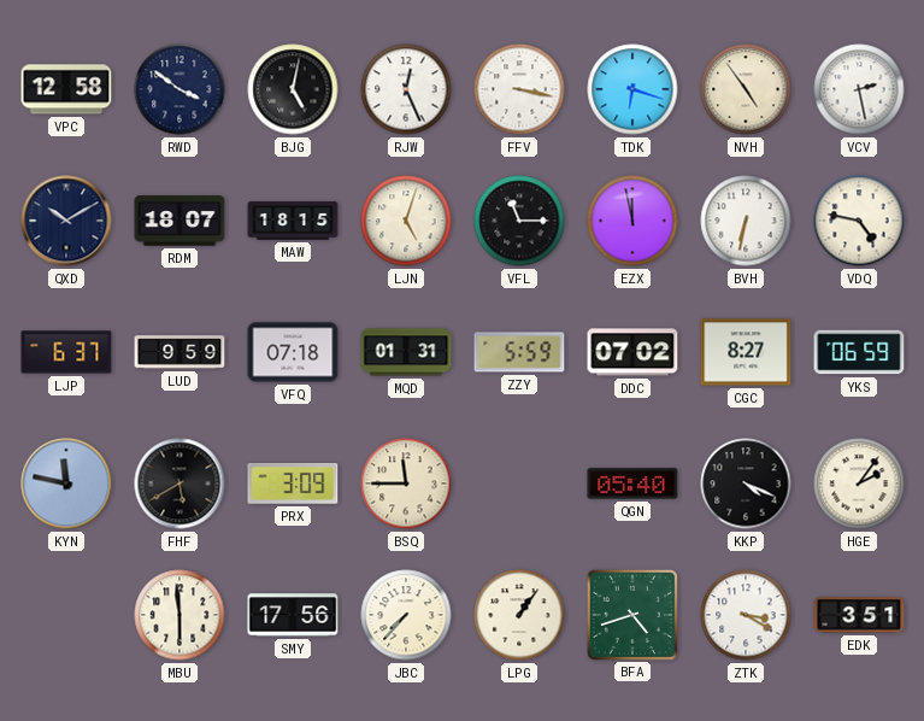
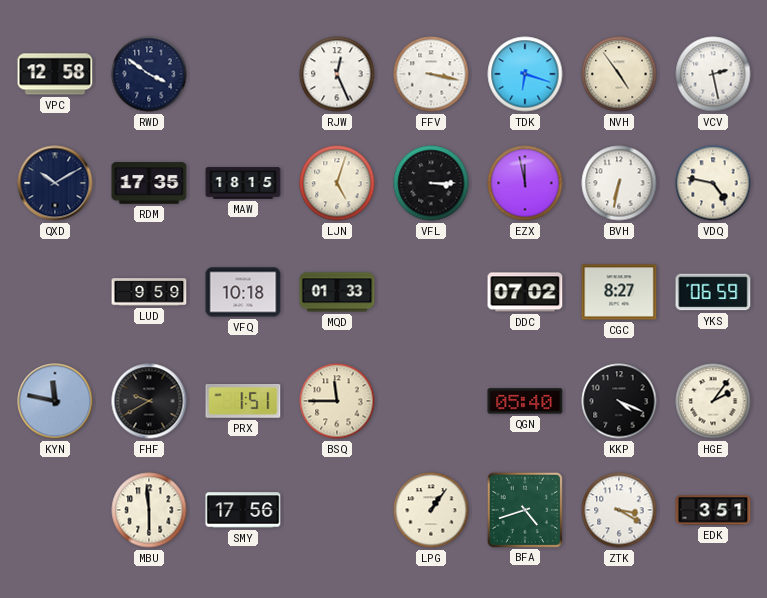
BJG: 5:02 -> none (293, 89)
RDM: 18:07 -> 17:35 (149, 183)
VFL: 11:15 -> 3:15 (431, 183)
LJP: 6:37 -> none (66, 352)
VFQ: 07:18 -> 10:18 (243, 292)
MQD: 01:31 -> 01:33 (337, 292)
ZZY: 5:59 -> none (519, 352)
FHF: 5:40 -> 9:40 (149, 401)
PRX: 3:09 -> 1:51 (243, 402)
JBC: 7:37 -> none (406, 615)
